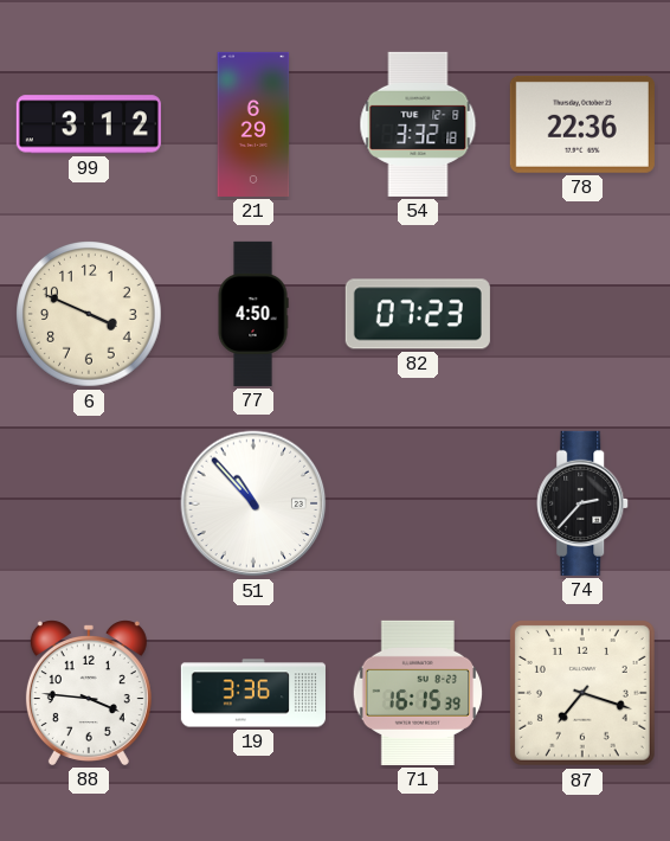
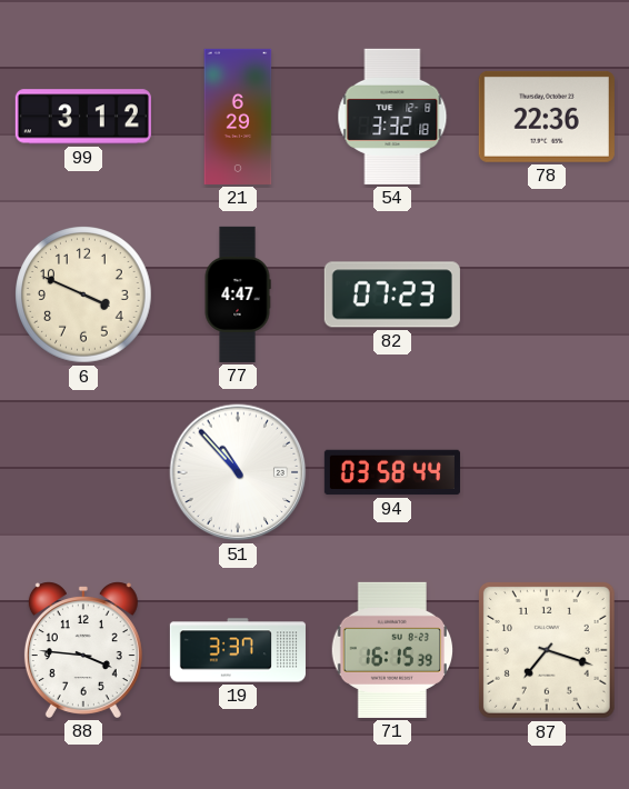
77: 4:50 -> 4:47 (238, 294)
94: none -> 03:58 (392, 472)
74: 2:37 -> none (584, 503)
19: 3:36 -> 3:37 (238, 650)
